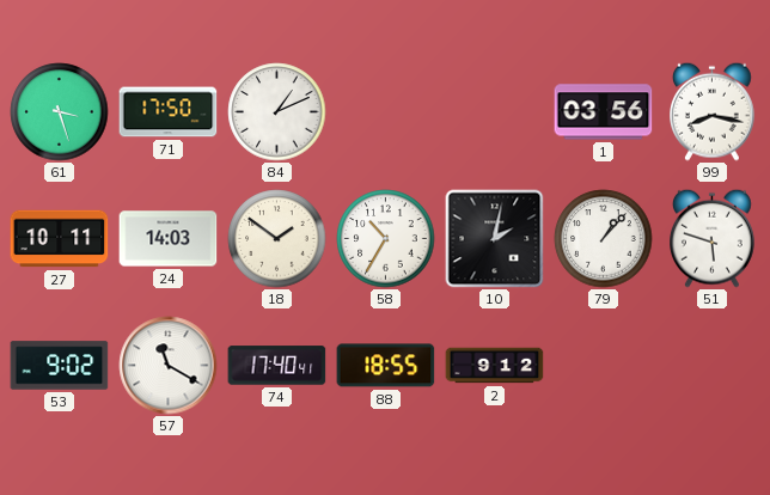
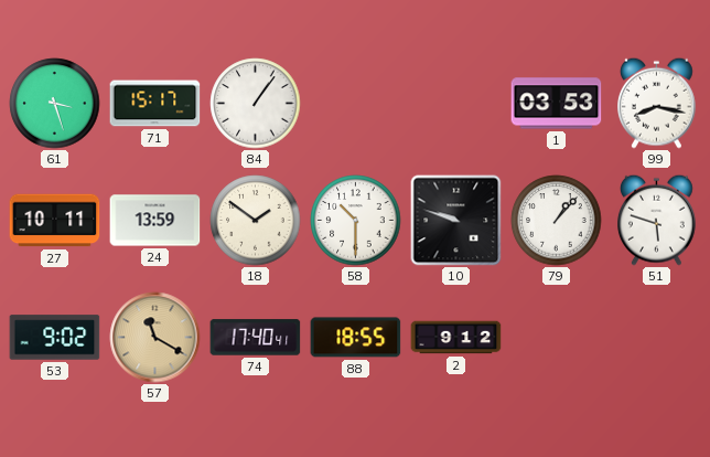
71: 17:50 -> 15:17 (155, 104)
84: 1:11 -> 1:06 (256, 104)
1: 03:56 -> 03:53 (557, 104)
24: 14:03 -> 13:59 (155, 221)
58: 10:35 -> 10:30 (356, 221)
10: 2:02 -> 9:48 (456, 221)
57 dial: white -> champagne (155, 338)
